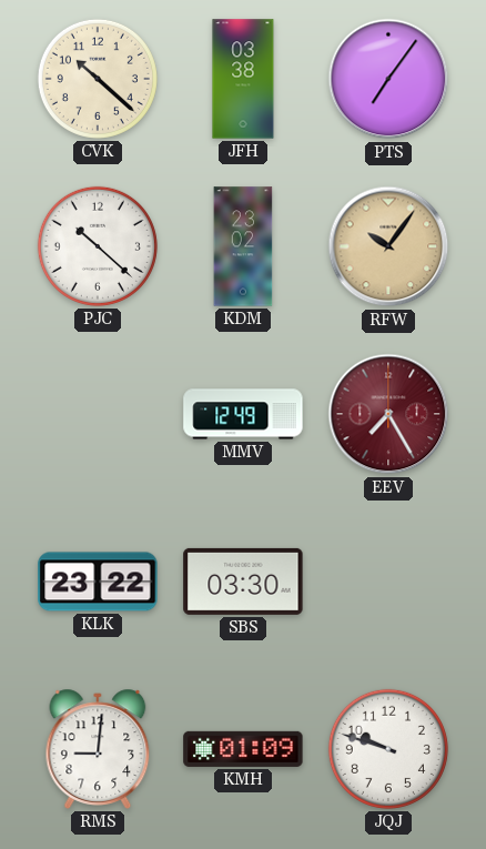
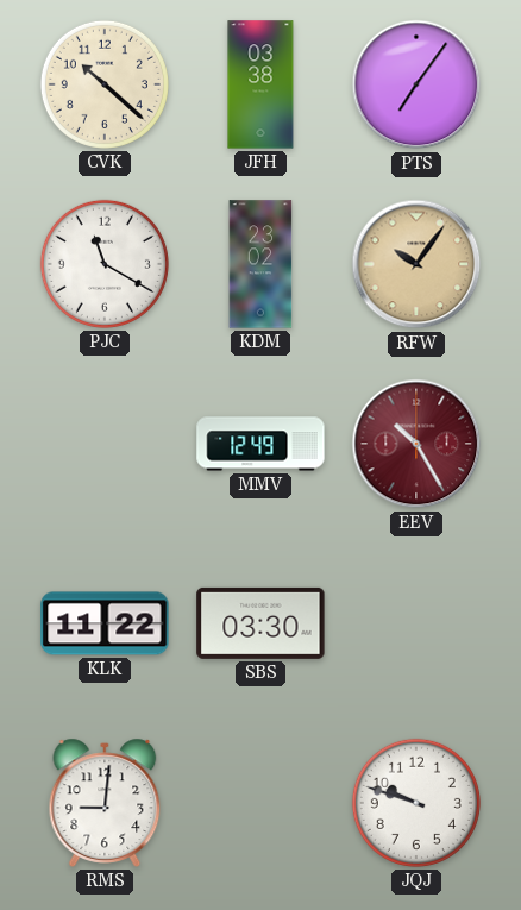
PJC: 10:22 -> 11:20 (105, 264)
EEV: 7:25 -> 10:25 (416, 444)
KLK: 23:22 -> 11:22 (105, 623)
KMH: 01:09 -> none (243, 749)
